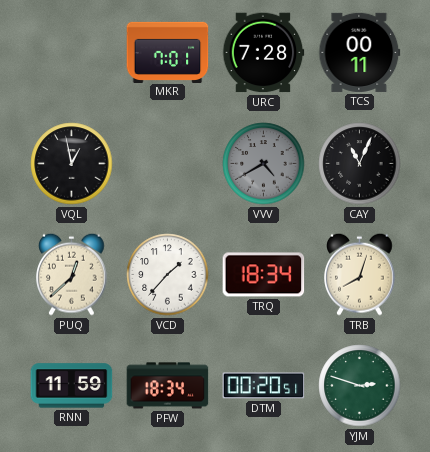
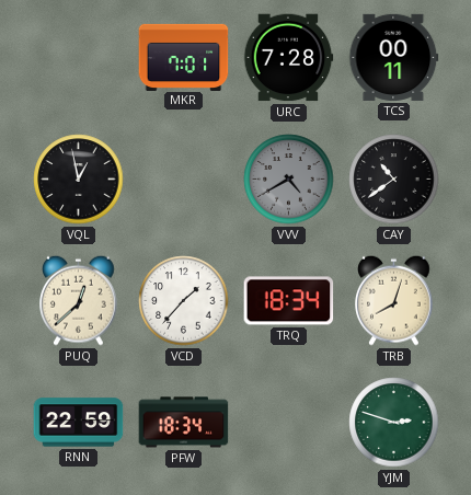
CAY: 11:04 -> 10:39 (394, 180)
RNN: 11:59 -> 22:59 (79, 423)
DTM: 00:20 -> none (264, 386)
